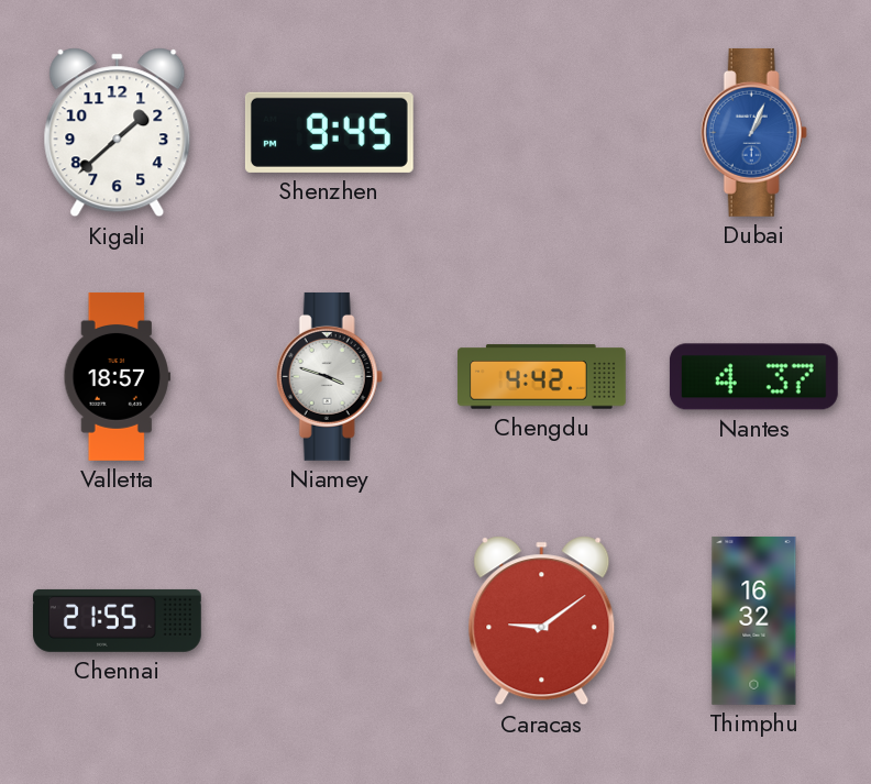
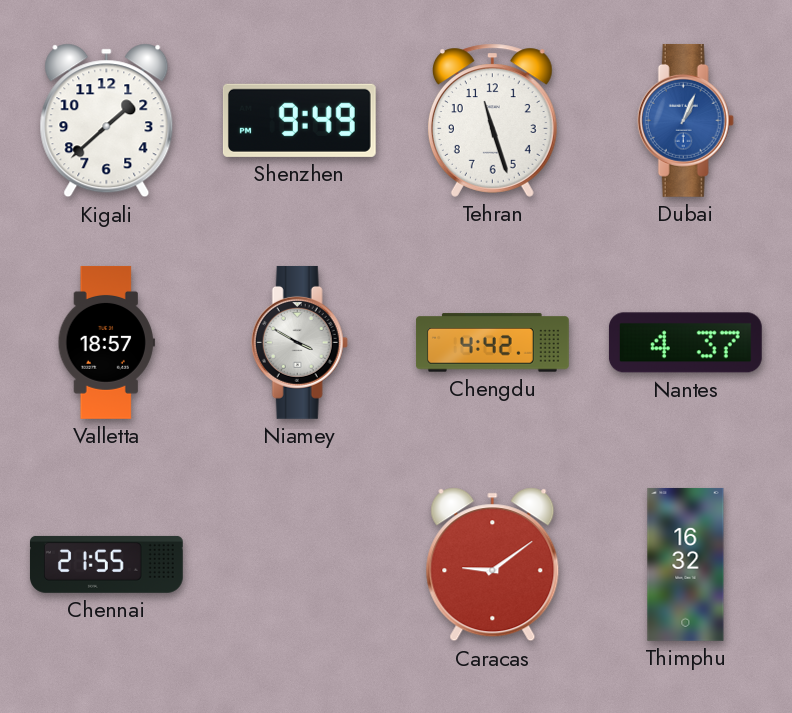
Shenzhen: 9:45 -> 9:49 (299, 120)
Tehran: none -> 11:27 (492, 120)
Niamey: 3:48 -> 3:50 (299, 342)
